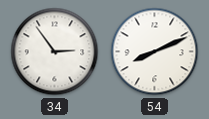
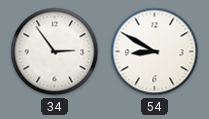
54: 8:11 -> 8:50 (155, 52)
